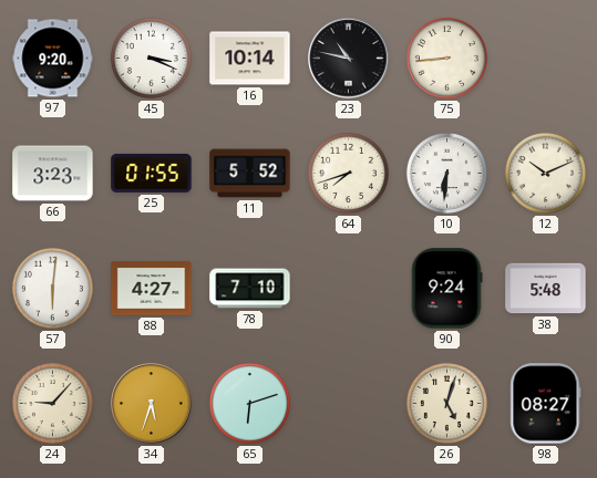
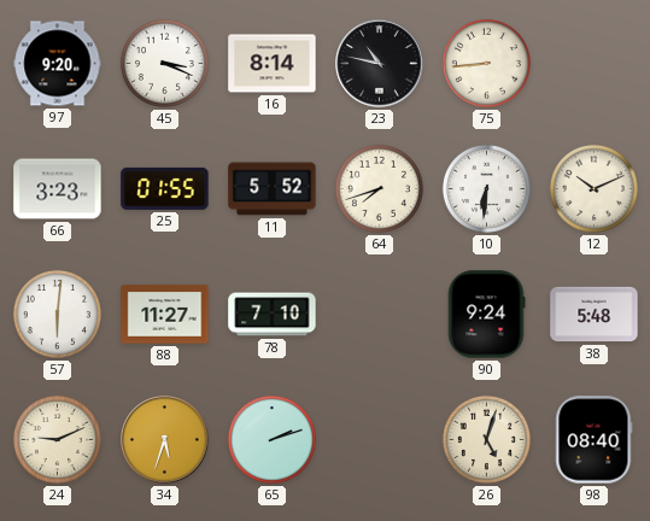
16: 10:14 -> 8:14 (273, 64)
88: 4:27 -> 11:27 (165, 315)
24: 9:07 -> 9:11 (57, 439)
65: 6:12 -> 2:12 (271, 439)
98: 08:27 -> 08:40 (595, 440)
